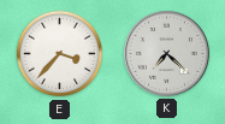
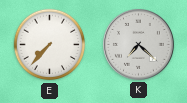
E: 3:37 -> 7:37 (50, 45)
